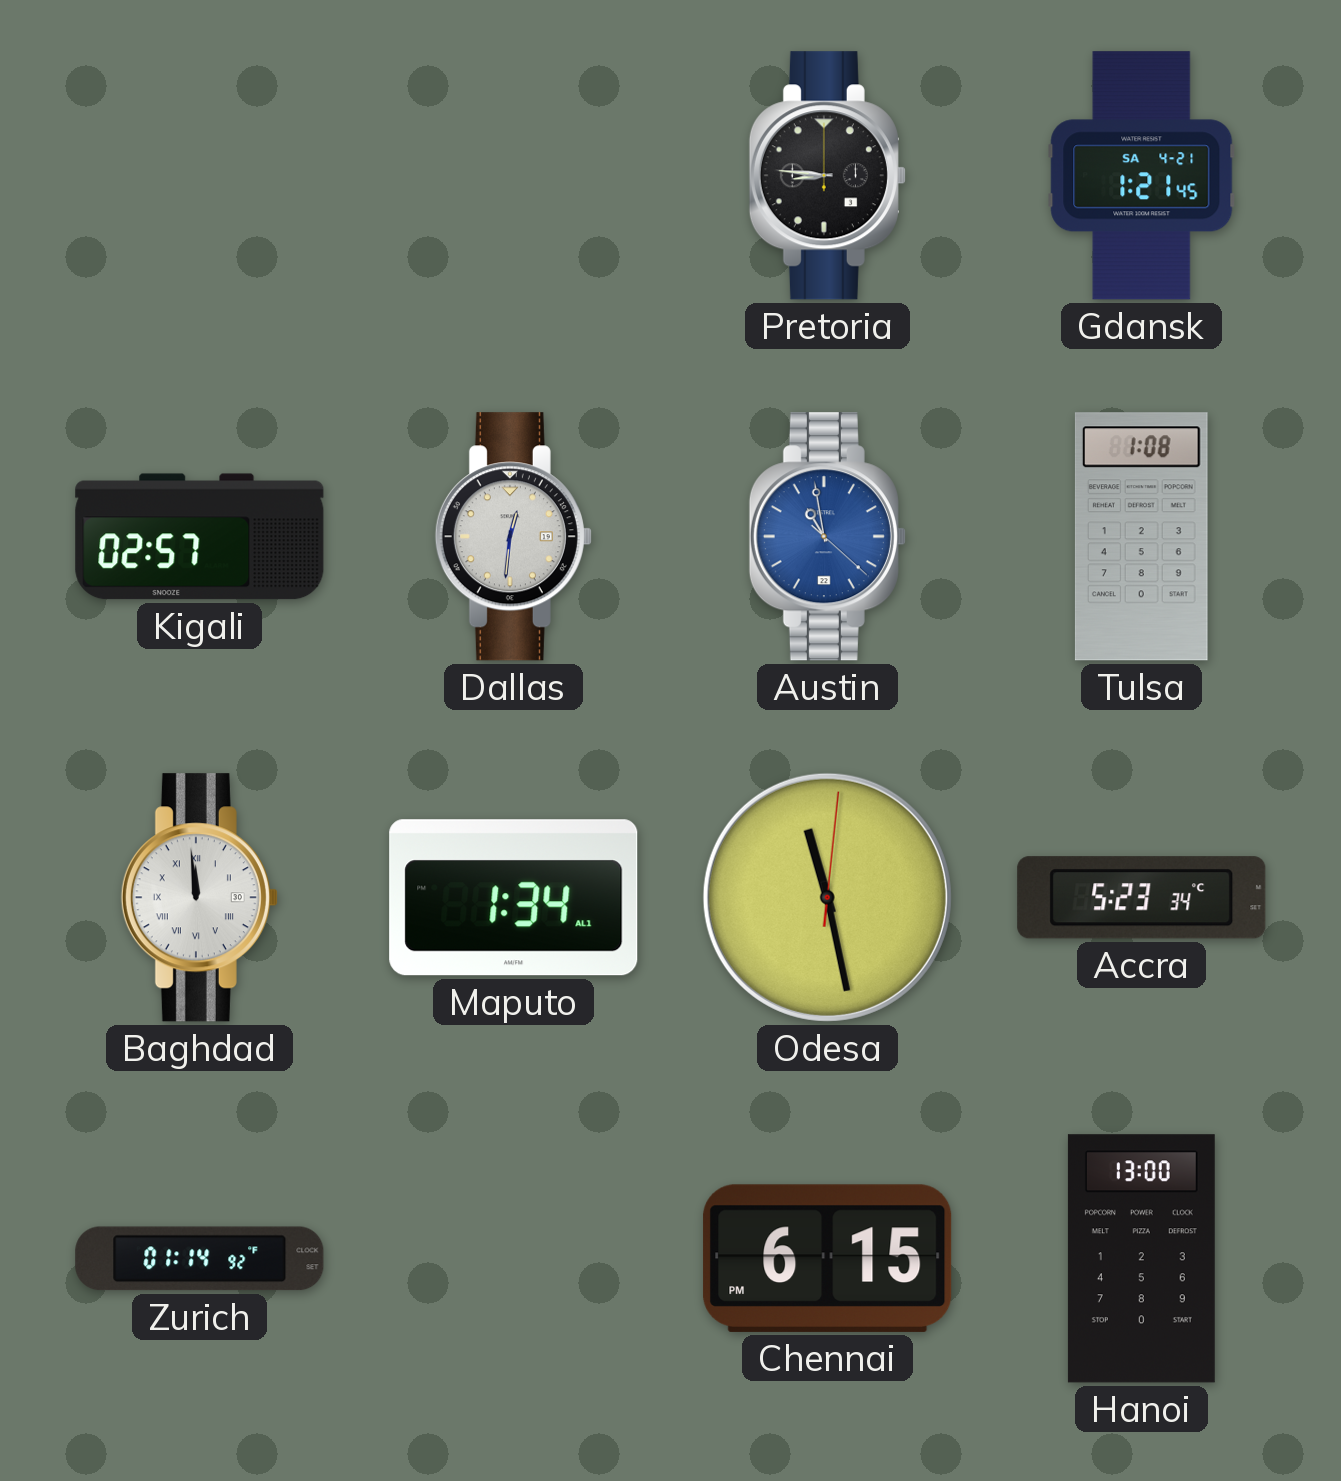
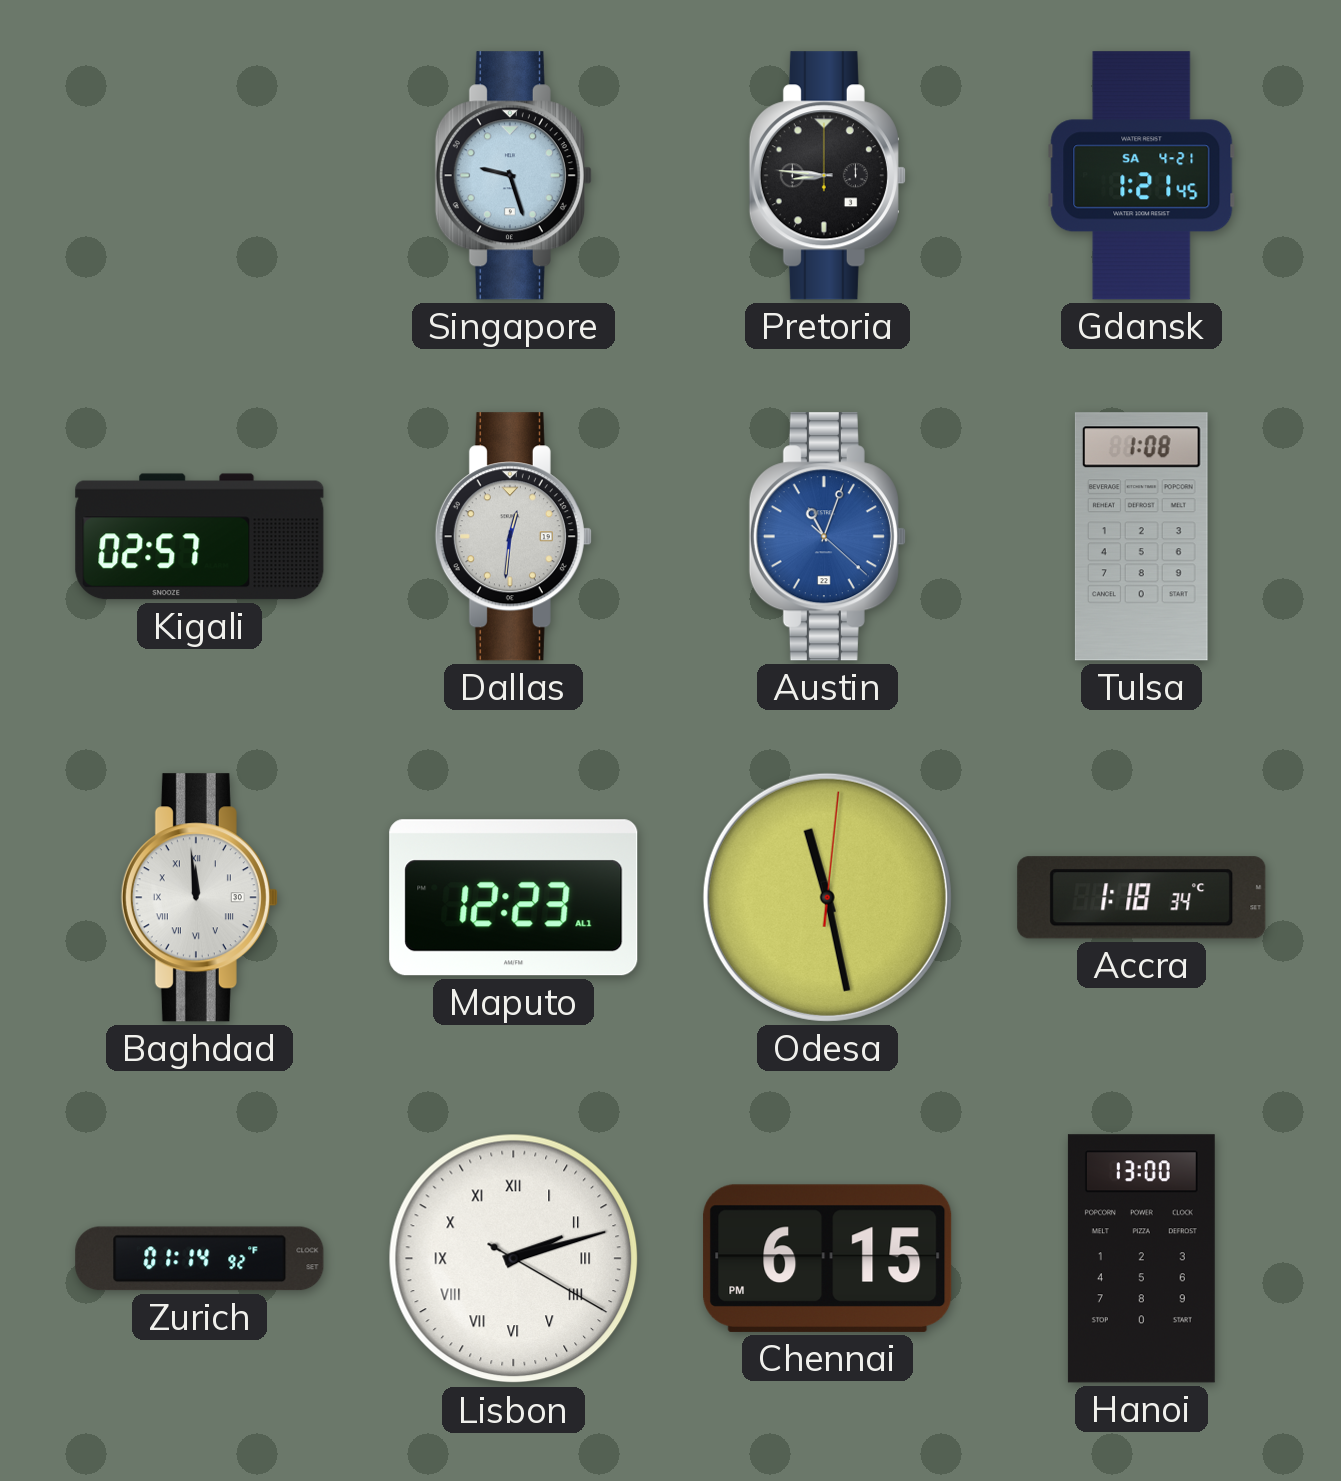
Singapore: none -> 9:27 (513, 176)
Austin: 10:58 -> 11:03 (827, 537)
Maputo: 1:34 -> 12:23 (514, 898)
Accra: 5:23 -> 1:18 (1142, 898)
Lisbon: none -> 2:12 (514, 1259)
